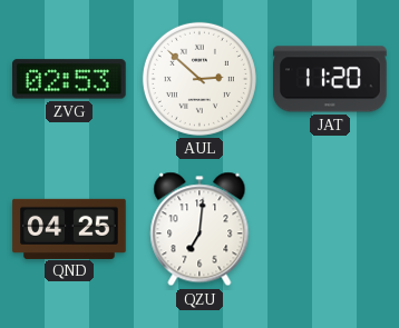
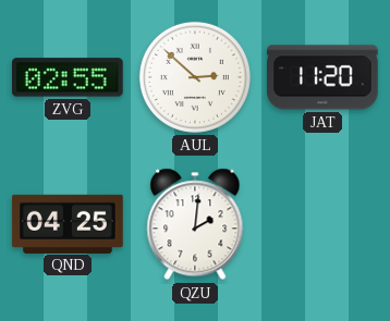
ZVG: 02:53 -> 02:55 (69, 77)
QZU: 7:01 -> 2:01 (195, 224)
